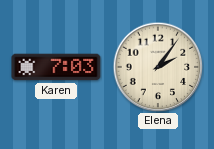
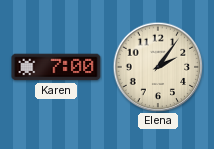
Karen: 7:03 -> 7:00 (56, 67)
